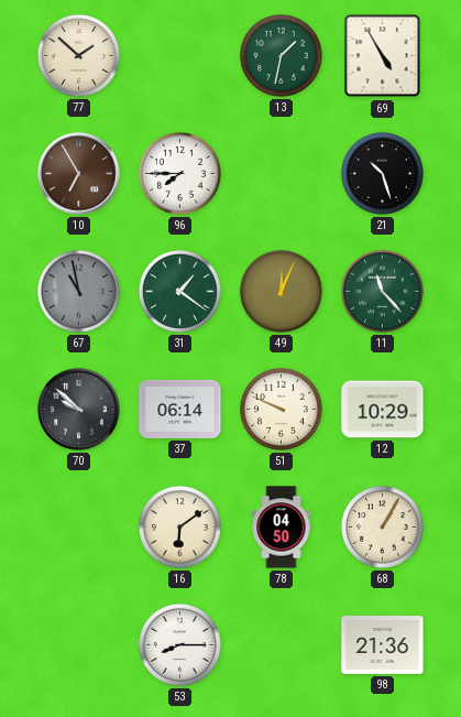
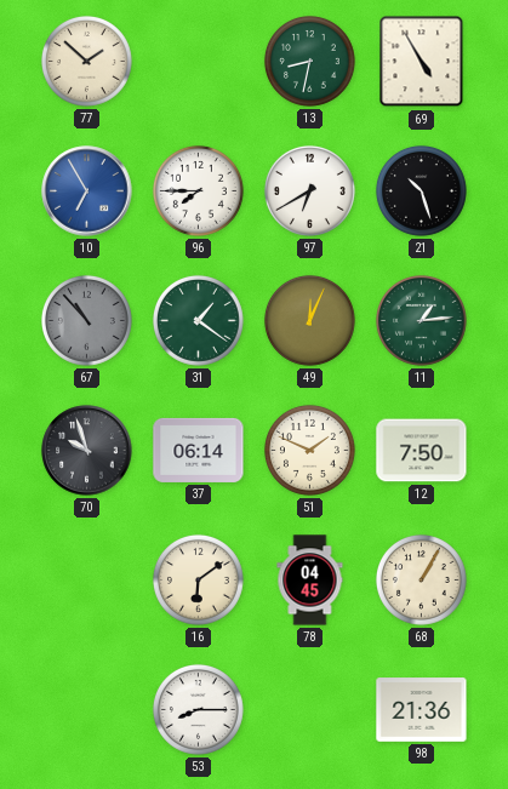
13: 1:32 -> 8:32 (309, 61)
10 dial: brown -> blue (87, 191)
97: none -> 6:40 (309, 190)
67: 10:58 -> 10:53 (86, 320)
11: 11:23 -> 1:14 (421, 320)
70: 9:52 -> 9:57 (87, 451)
51: 9:49 -> 1:49 (309, 450)
12: 10:29 -> 7:50 (422, 451)
78: 04:50 -> 04:45 (310, 581)
